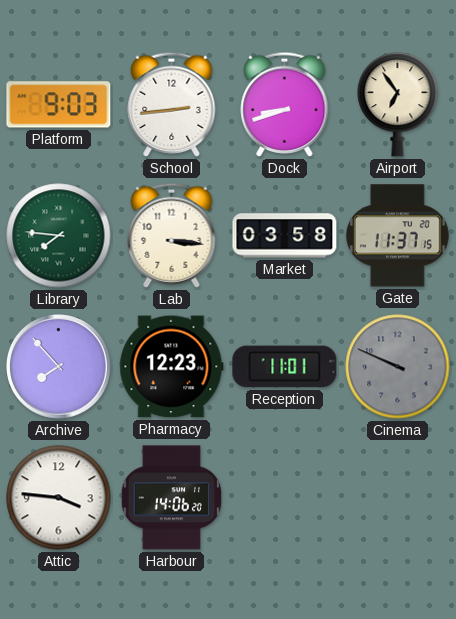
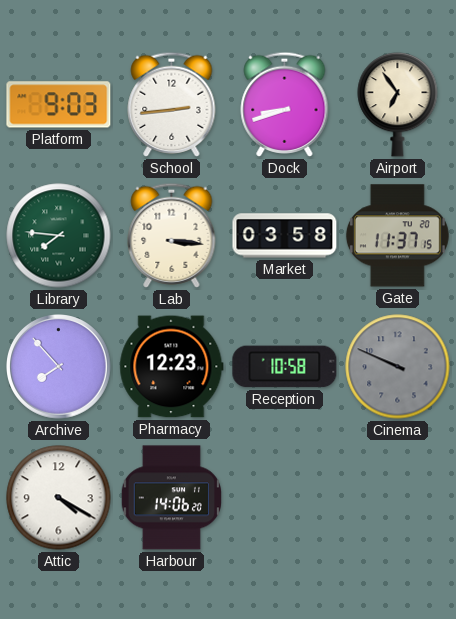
Reception: 11:01 -> 10:58 (285, 367)
Attic: 3:46 -> 4:20 (59, 498)
